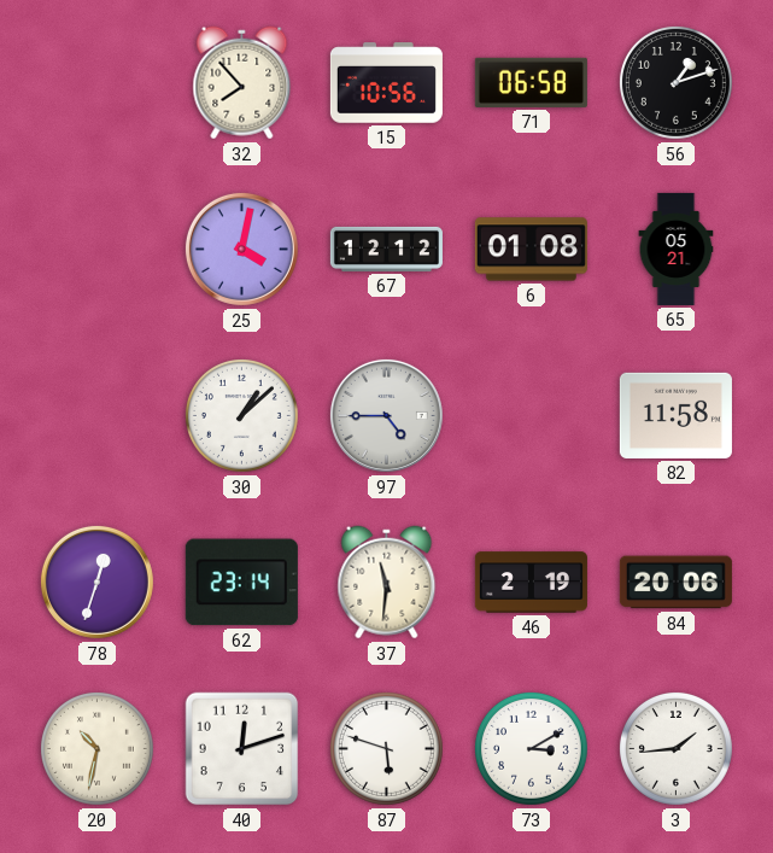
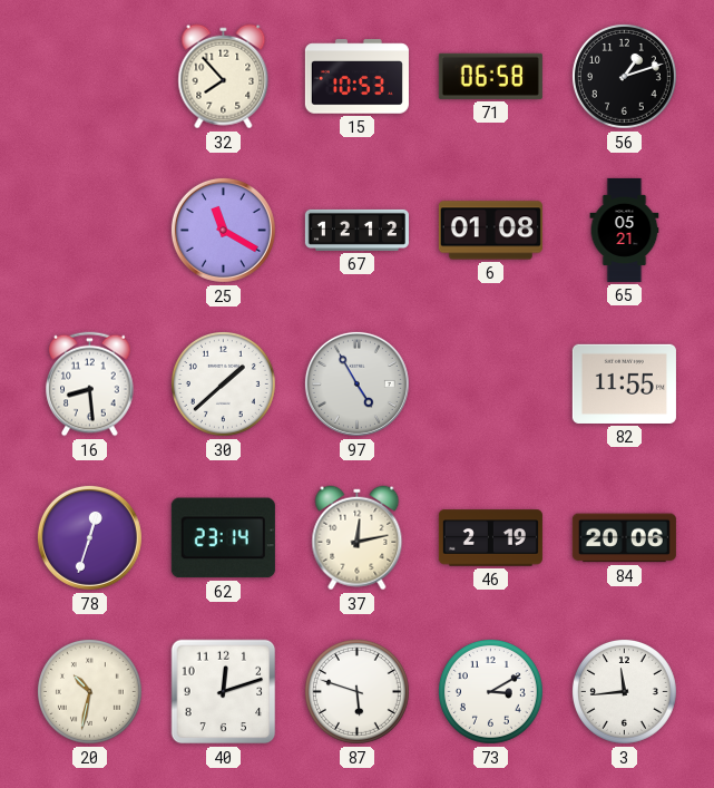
15: 10:56 -> 10:53 (356, 77)
25: 4:02 -> 11:20 (223, 230)
16: none -> 8:29 (90, 385)
30: 1:08 -> 1:38 (223, 383)
97: 4:45 -> 4:55 (356, 383)
82: 11:58 -> 11:55 (624, 383)
37: 11:31 -> 12:13 (358, 538)
3: 1:44 -> 11:44 (624, 691)
